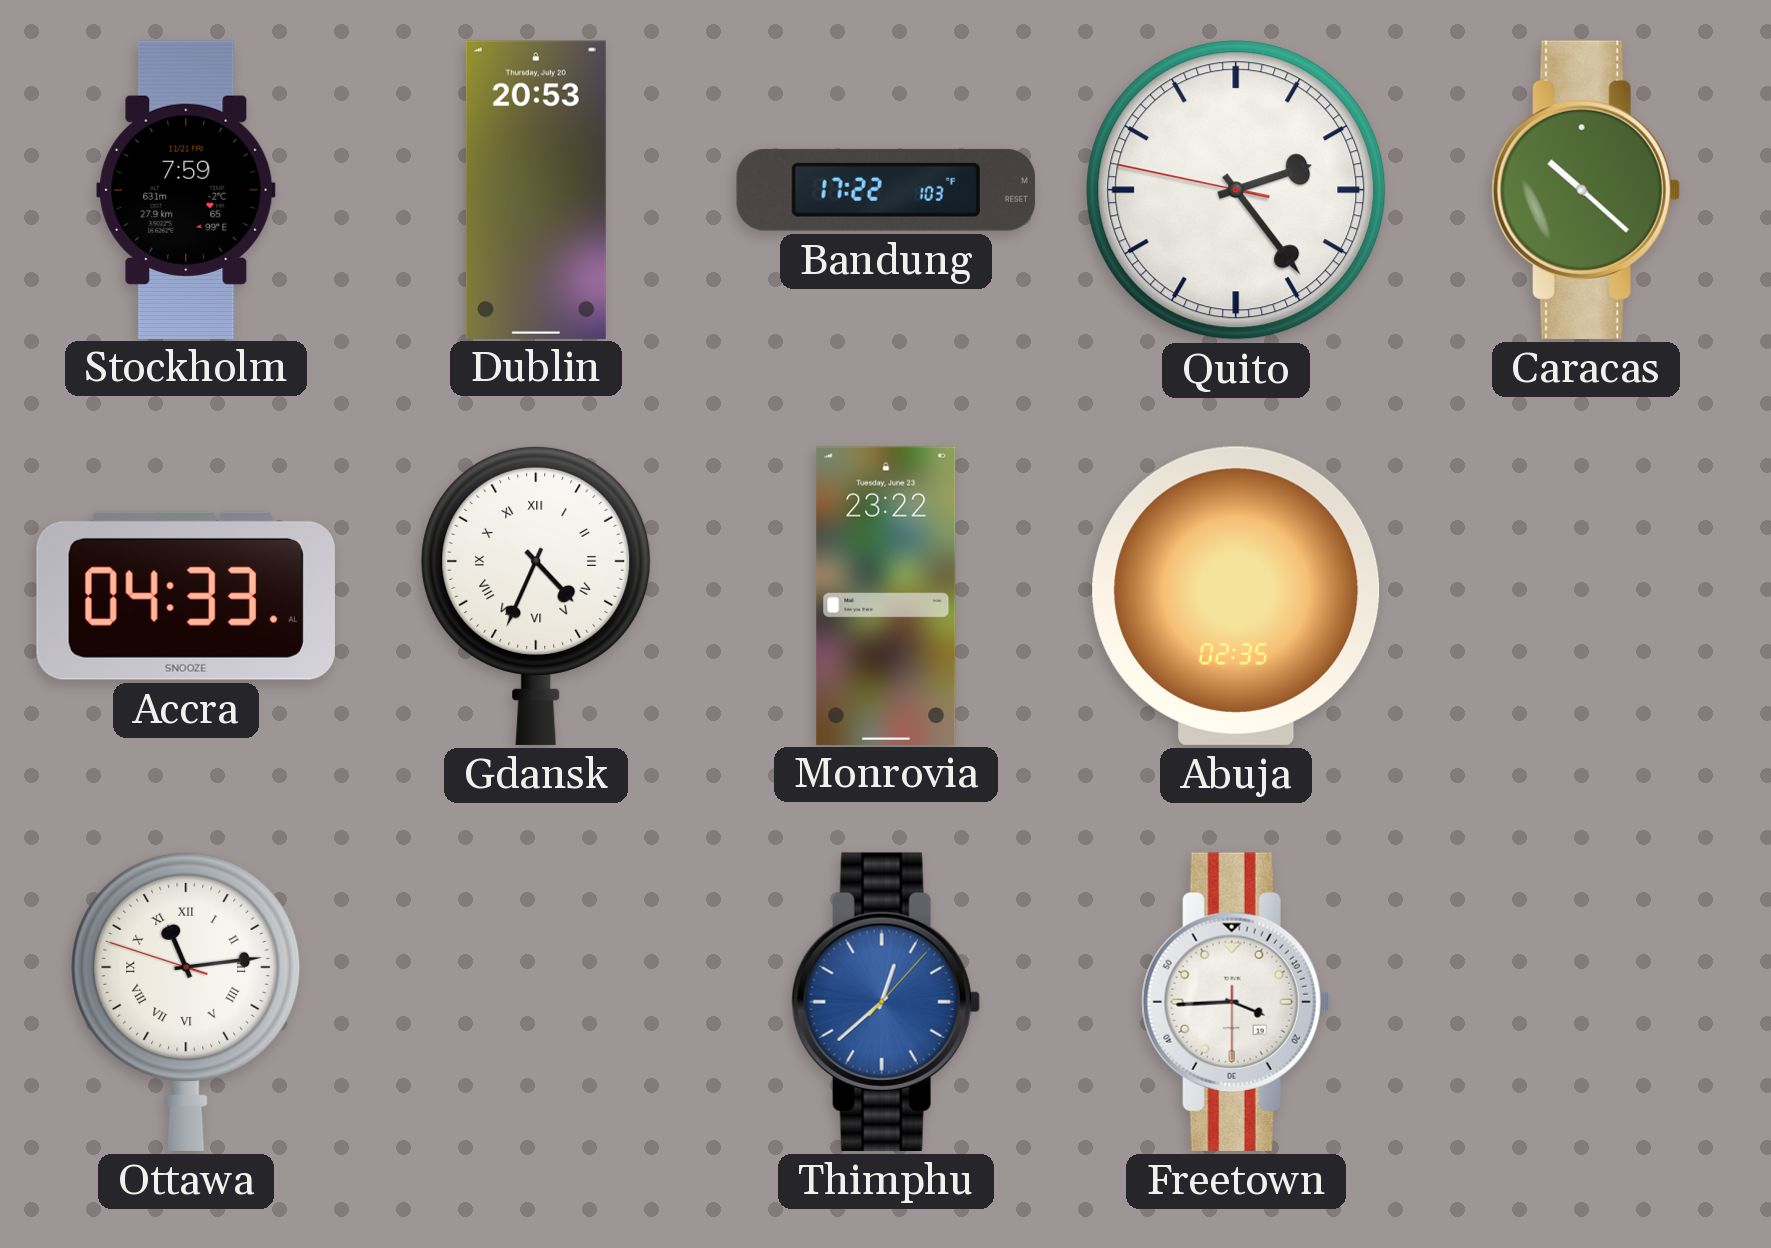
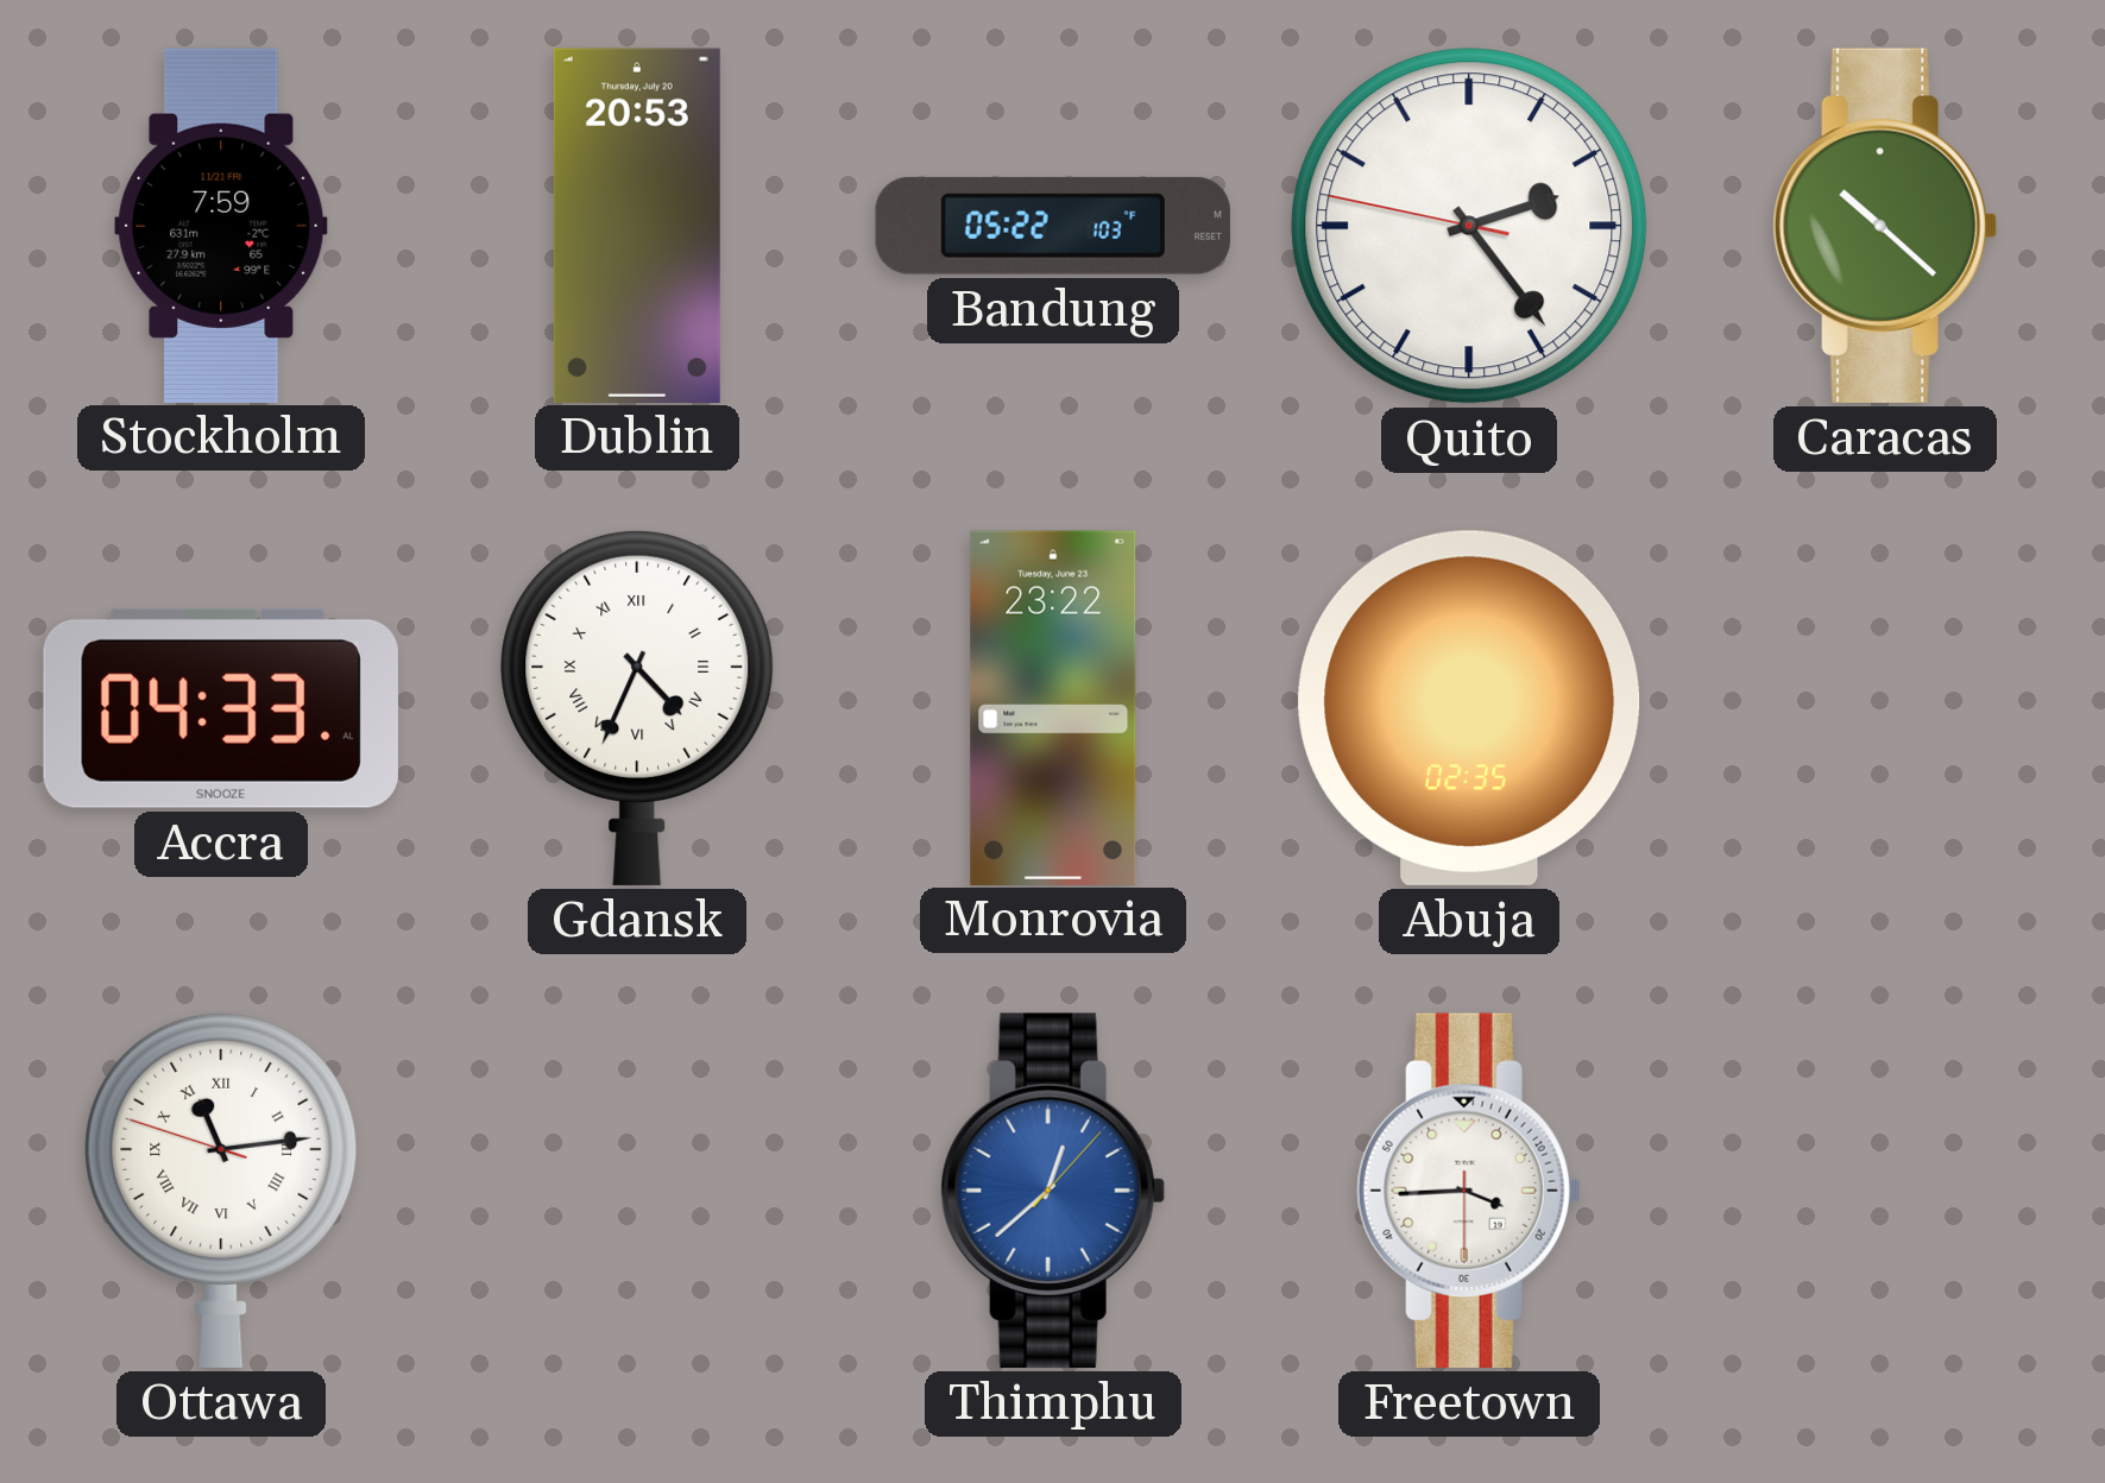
Bandung: 17:22 -> 05:22 (1053, 226)
